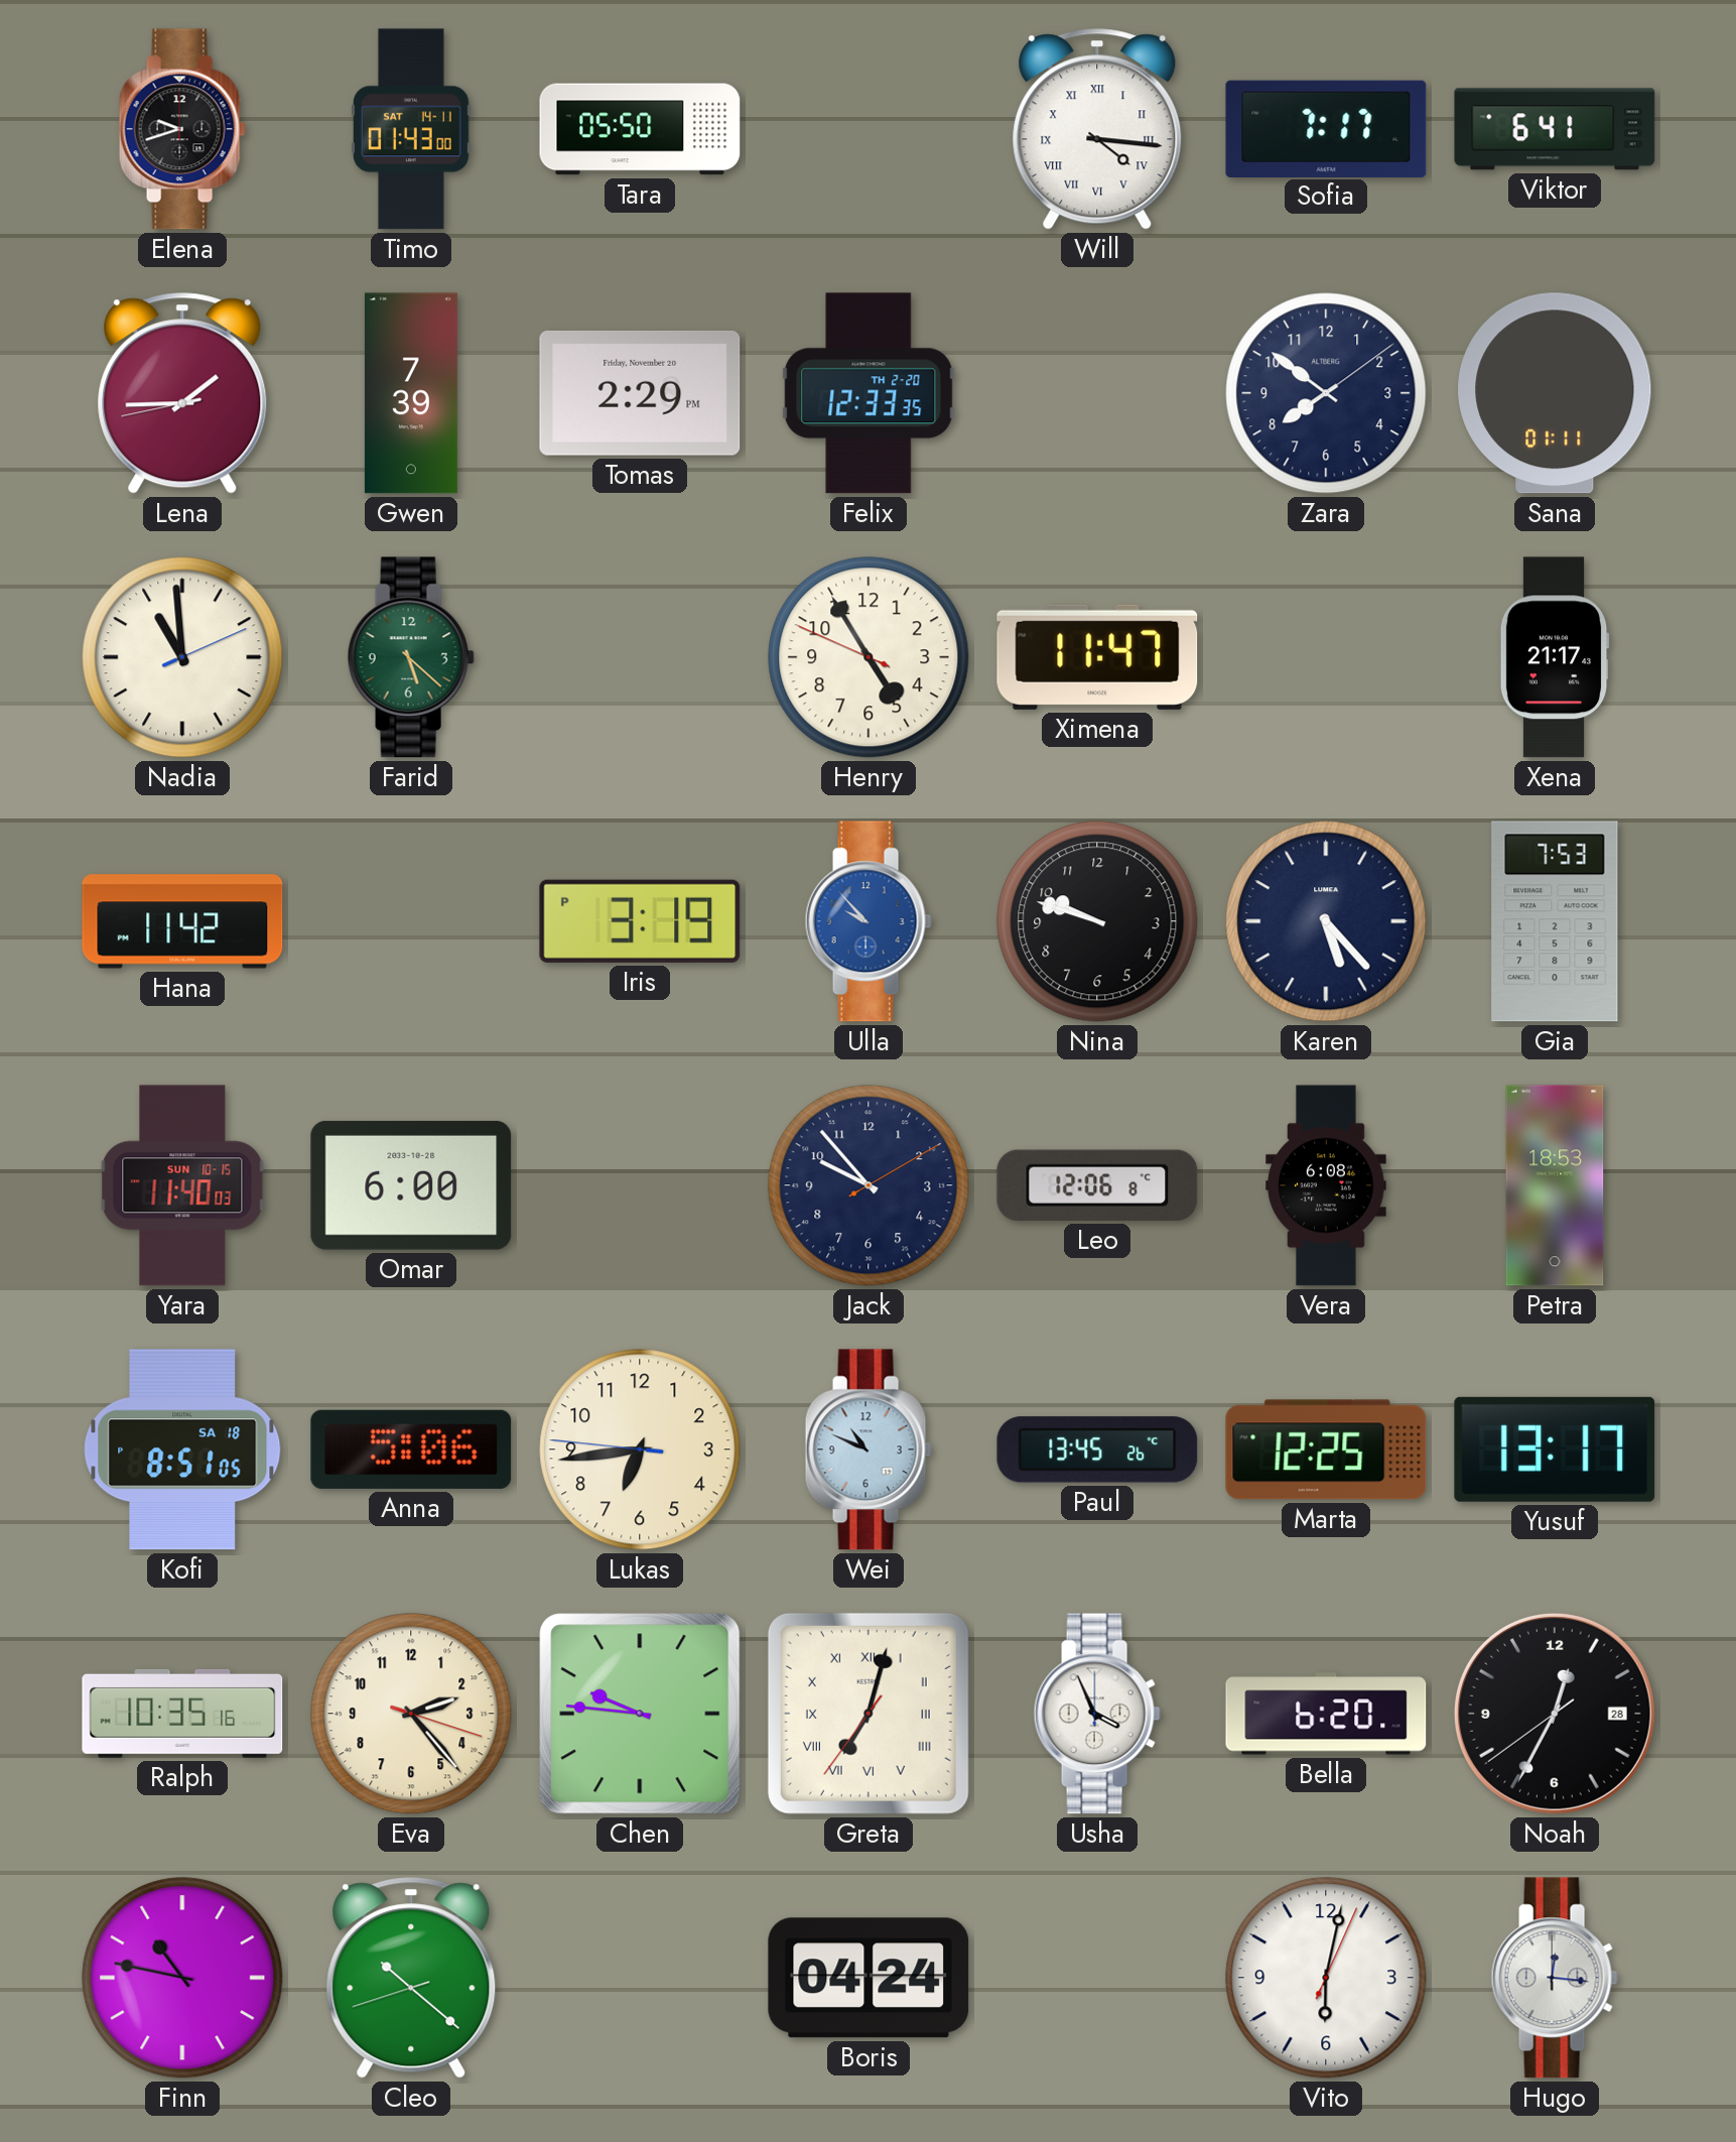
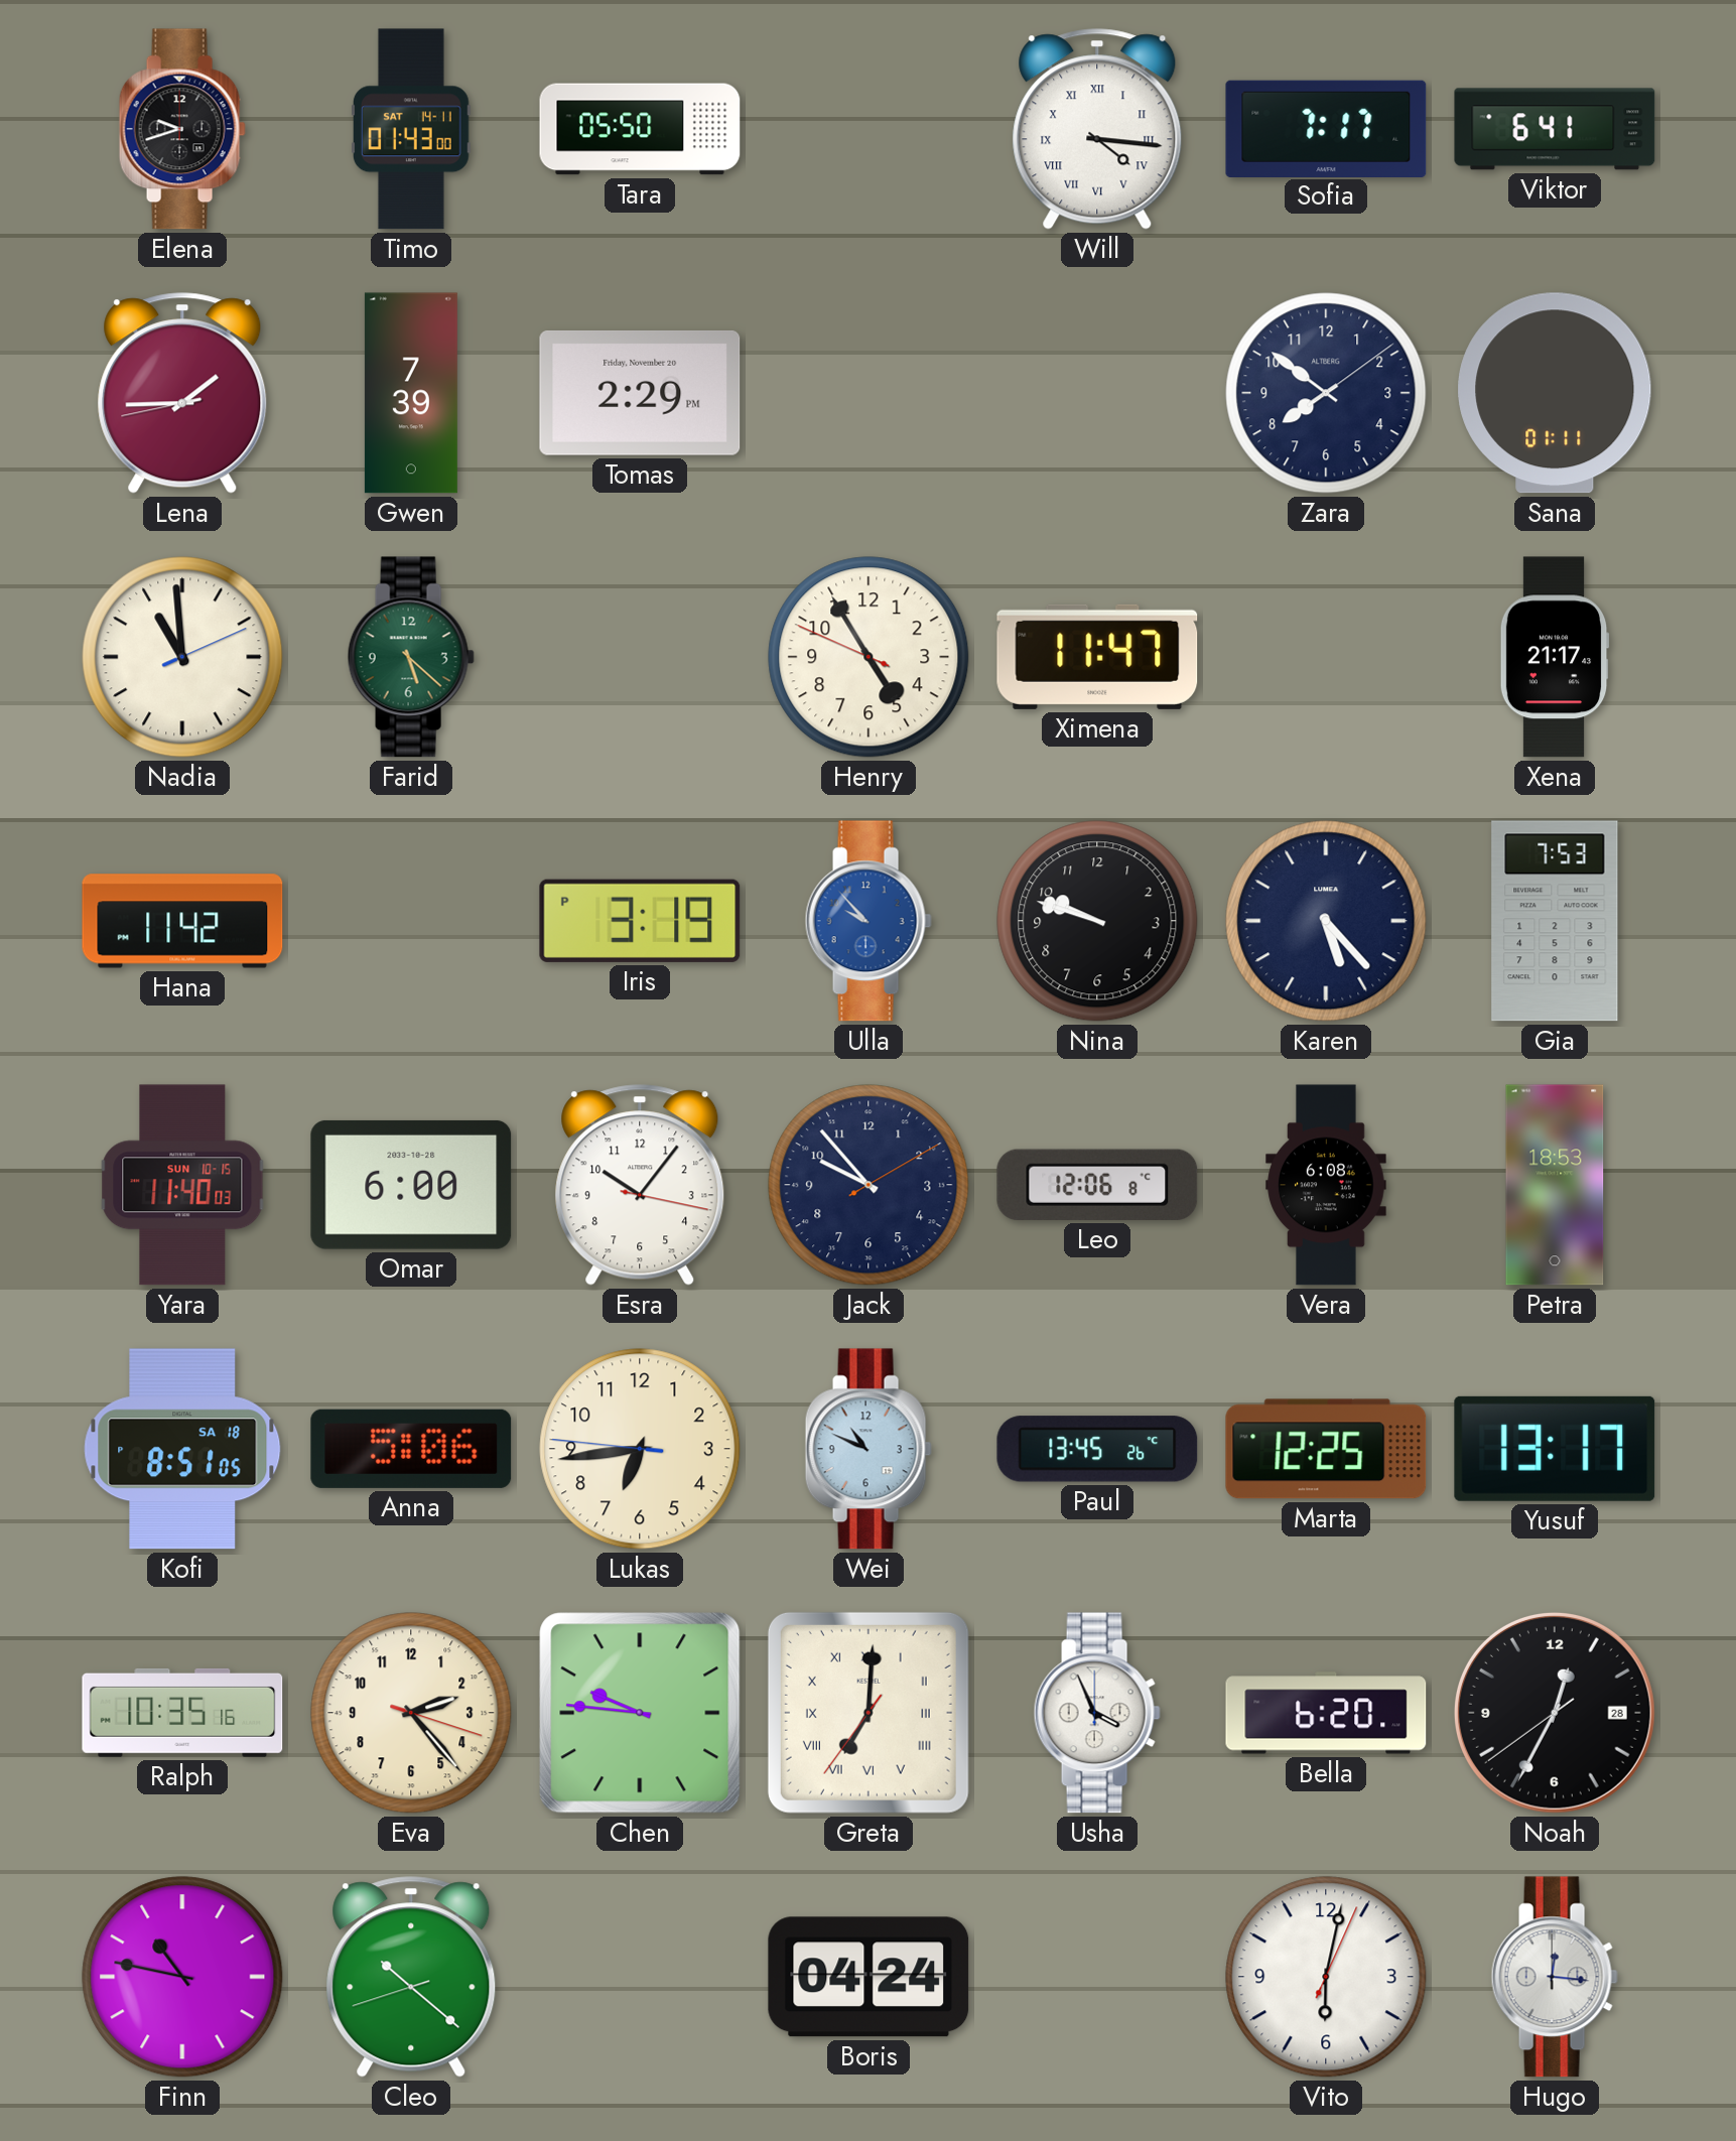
Felix: 12:33 -> none (869, 393)
Esra: none -> 10:06 (640, 1185)
Greta: 7:02 -> 7:00 (869, 1713)
